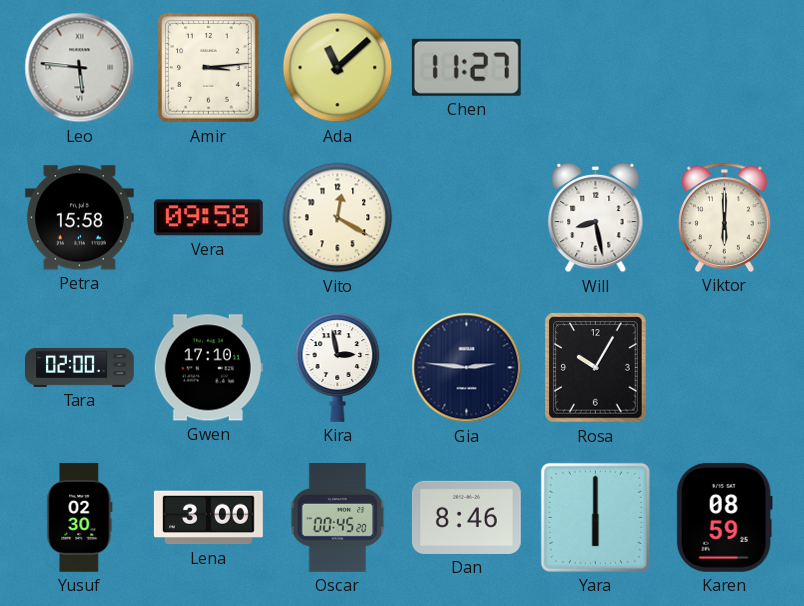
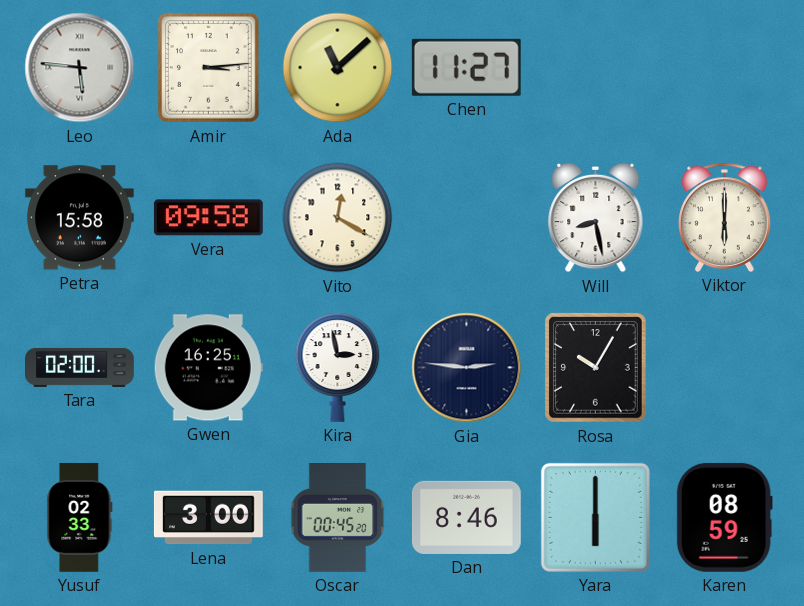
Gwen: 17:10 -> 16:25 (208, 368)
Yusuf: 02:30 -> 02:33 (80, 518)
